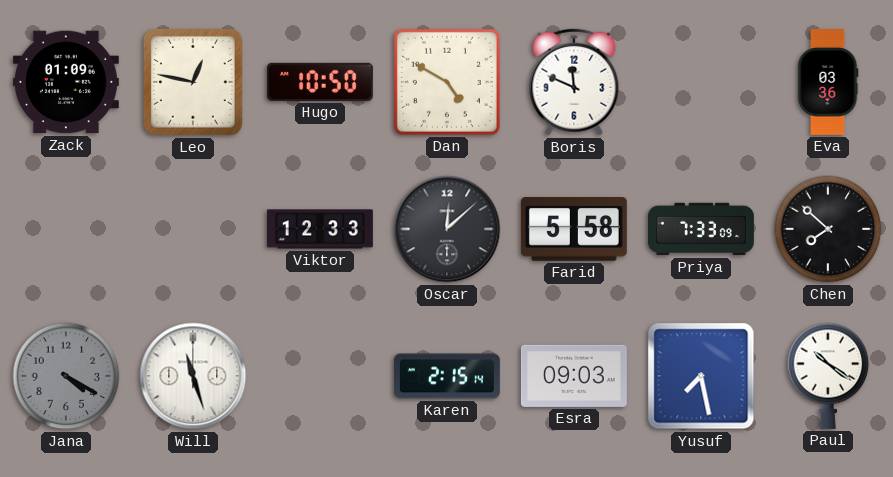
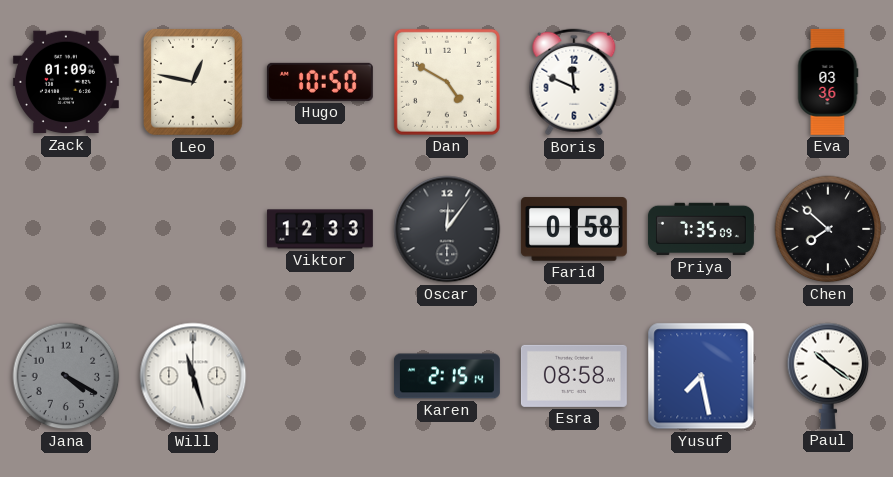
Oscar: 12:08 -> 12:06 (447, 229)
Farid: 5:58 -> 0:58 (574, 229)
Priya: 7:33 -> 7:35 (701, 229)
Esra: 09:03 -> 08:58 (574, 376)
